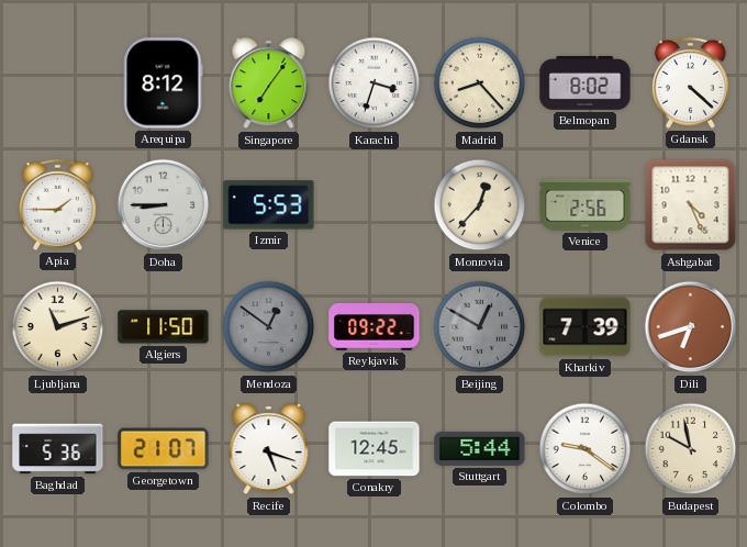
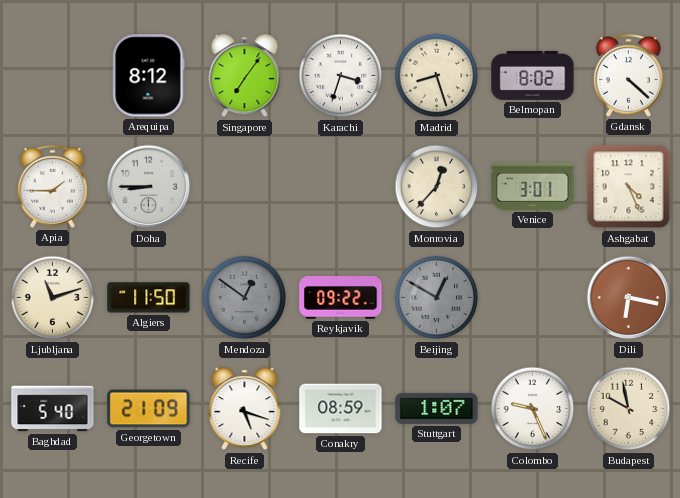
Madrid: 8:23 -> 8:27 (437, 76)
Izmir: 5:53 -> none (269, 205)
Venice: 2:56 -> 3:01 (533, 186)
Kharkiv: 7:39 -> none (586, 327)
Dili: 6:42 -> 6:17 (629, 298)
Baghdad: 5:36 -> 5:40 (53, 409)
Georgetown: 21:07 -> 21:09 (149, 409)
Conakry: 12:45 -> 08:59 (341, 409)
Stuttgart: 5:44 -> 1:07 (437, 408)
Colombo: 9:21 -> 9:26 (533, 409)
